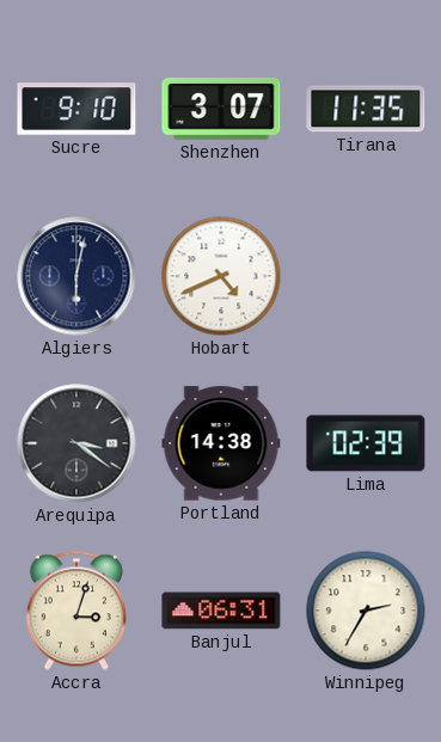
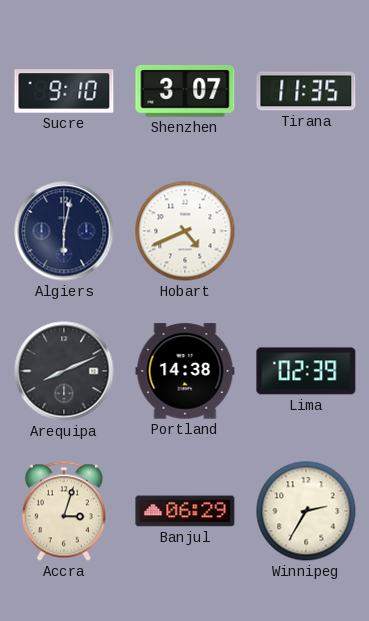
Arequipa: 3:21 -> 8:11 (64, 371)
Banjul: 06:31 -> 06:29 (185, 511)
